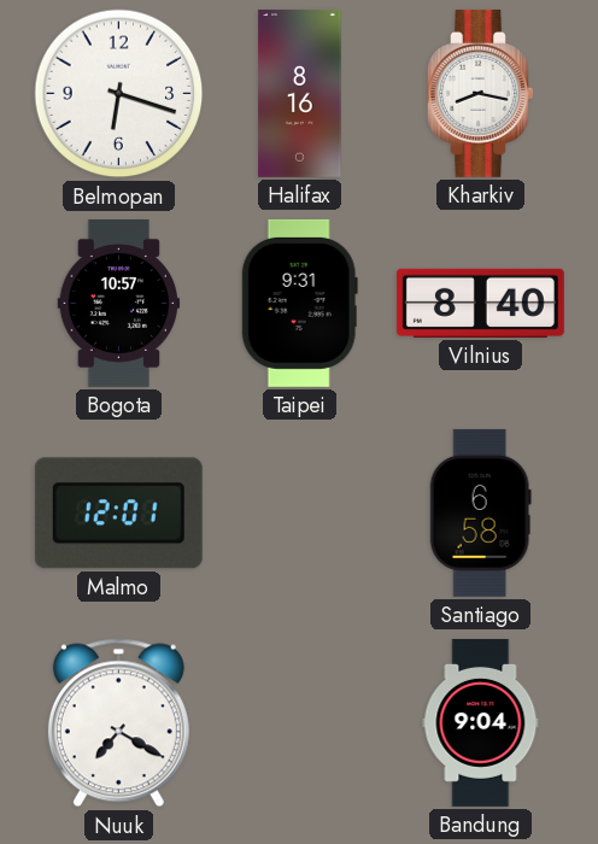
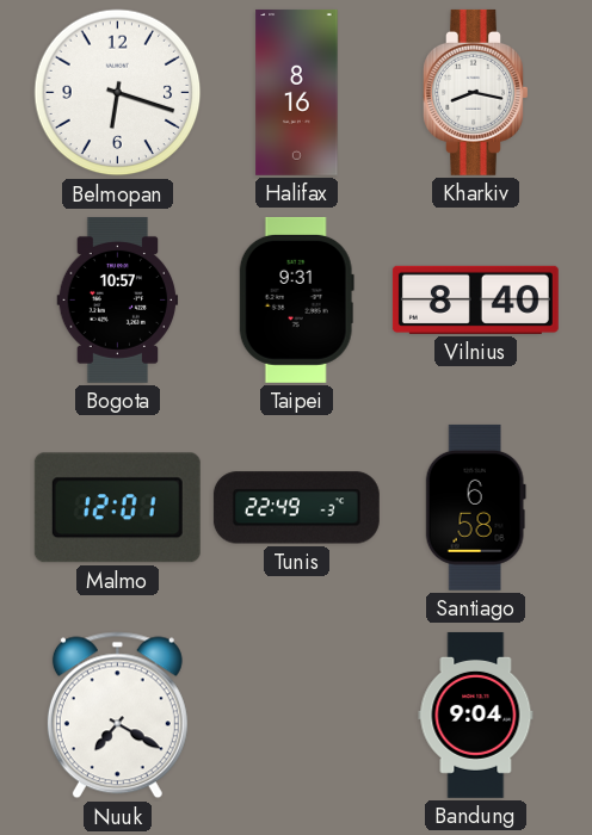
Tunis: none -> 22:49 (296, 508)
